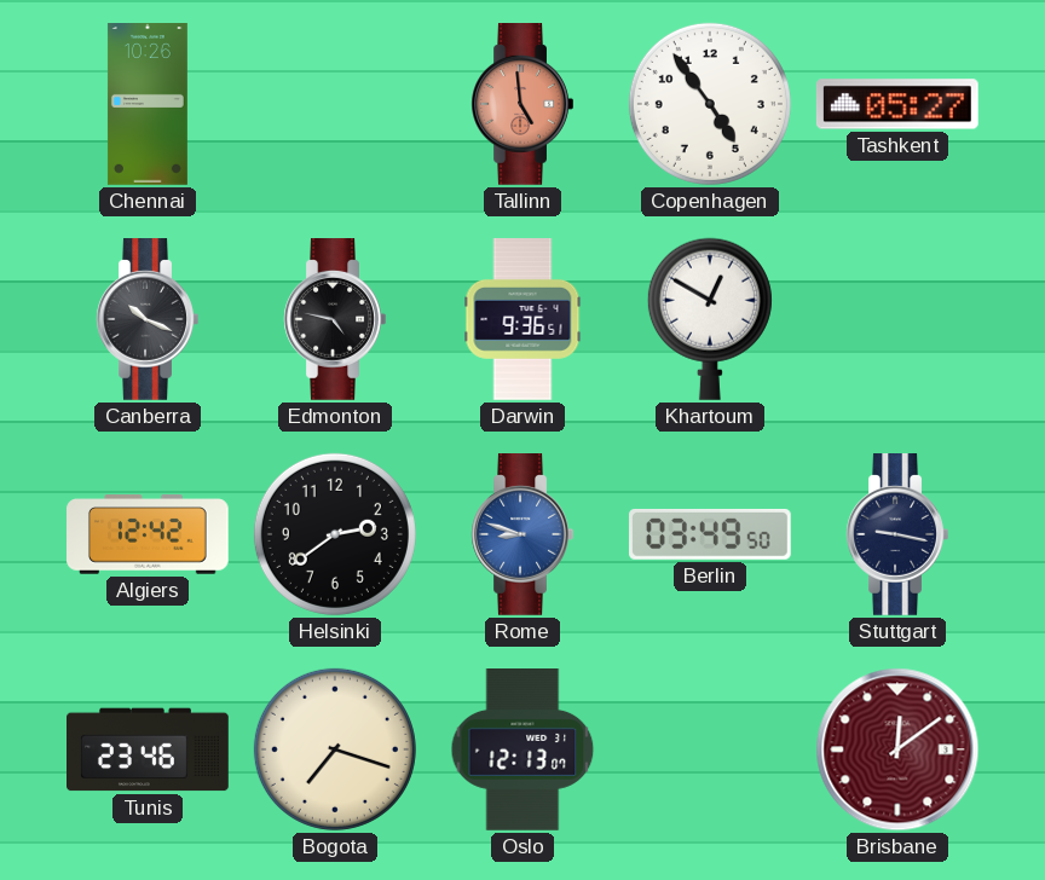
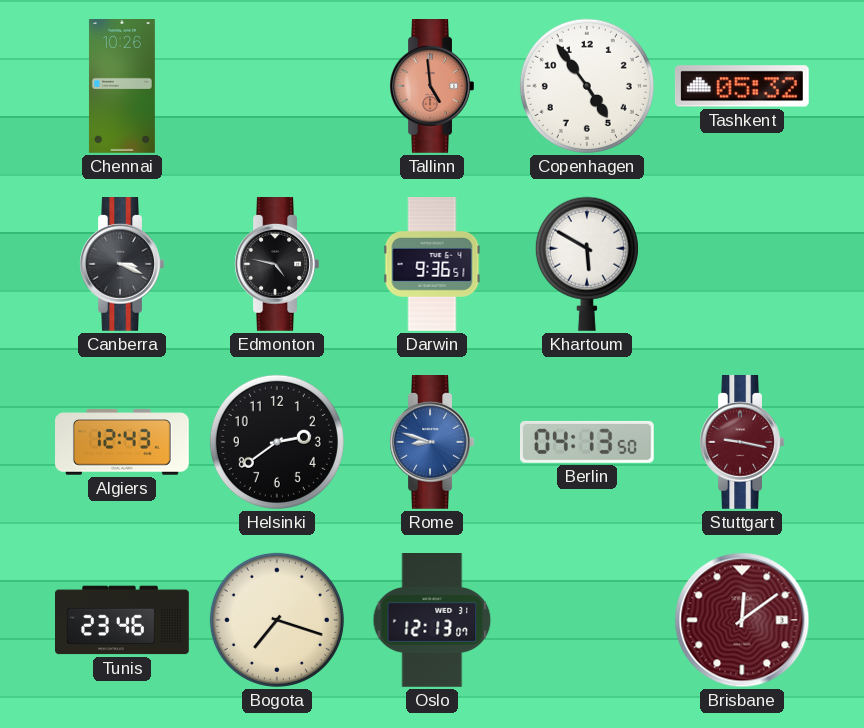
Tashkent: 05:27 -> 05:32 (742, 86)
Canberra: 10:19 -> 3:19 (122, 265)
Khartoum: 12:50 -> 5:50 (587, 264)
Algiers: 12:42 -> 12:43 (123, 442)
Berlin: 03:49 -> 04:13 (588, 442)
Stuttgart dial: navy -> burgundy (742, 443)
